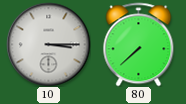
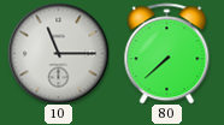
10: 3:15 -> 11:15 (58, 53)
